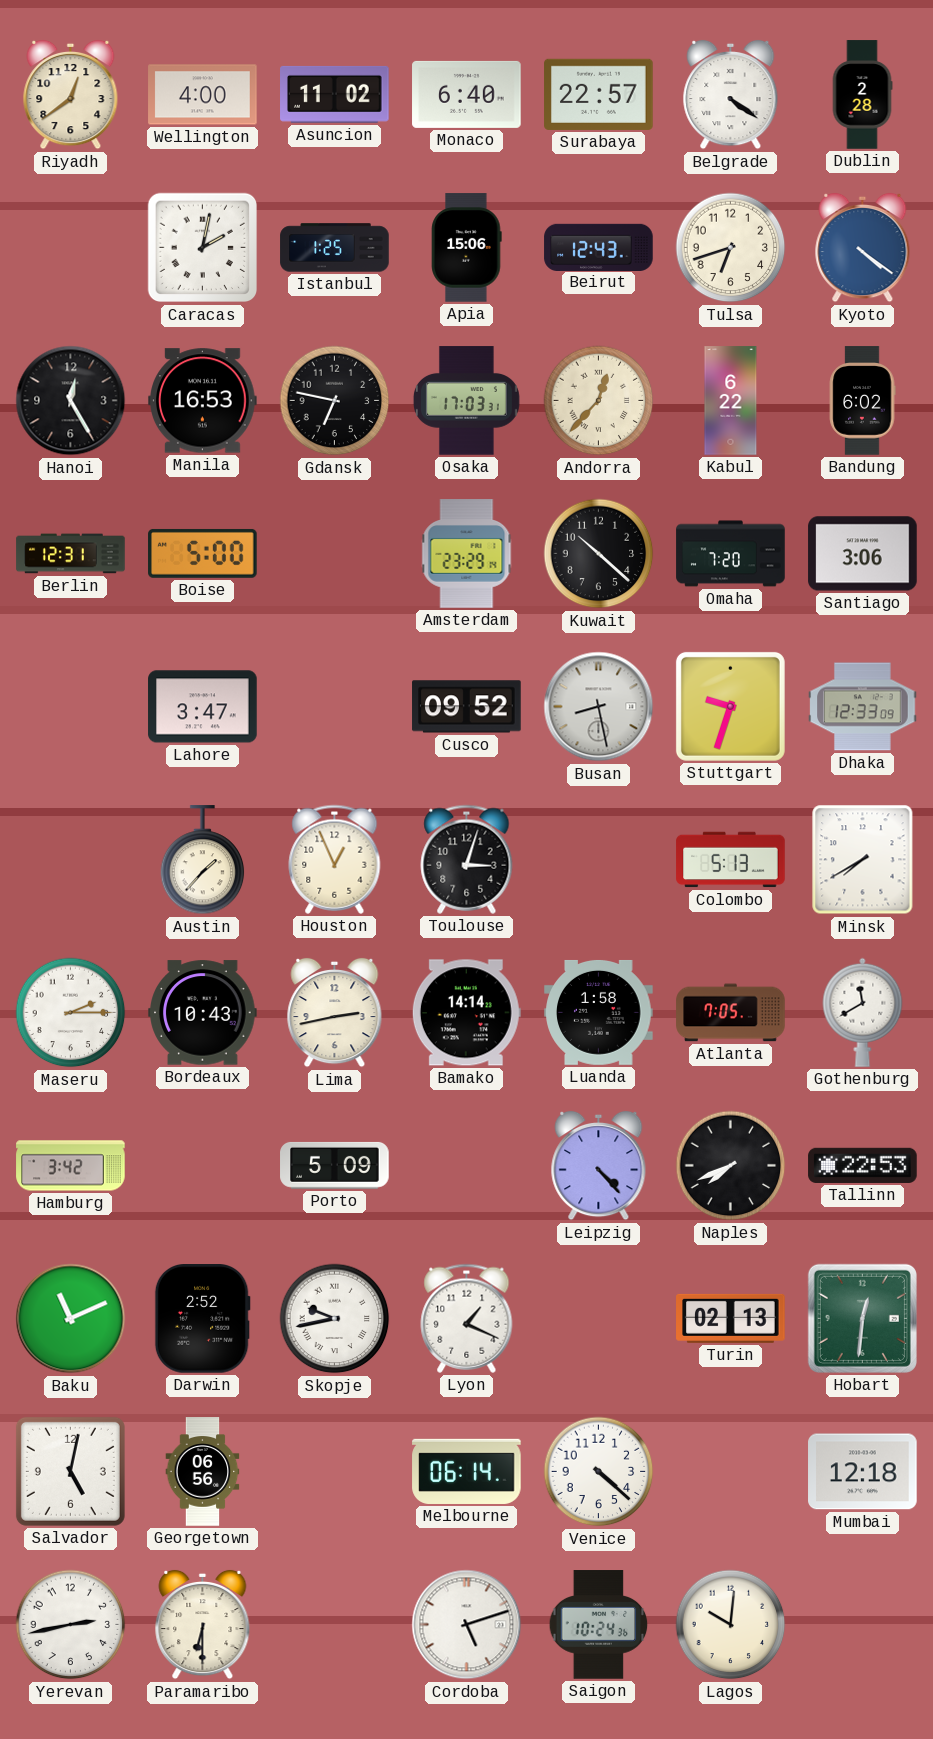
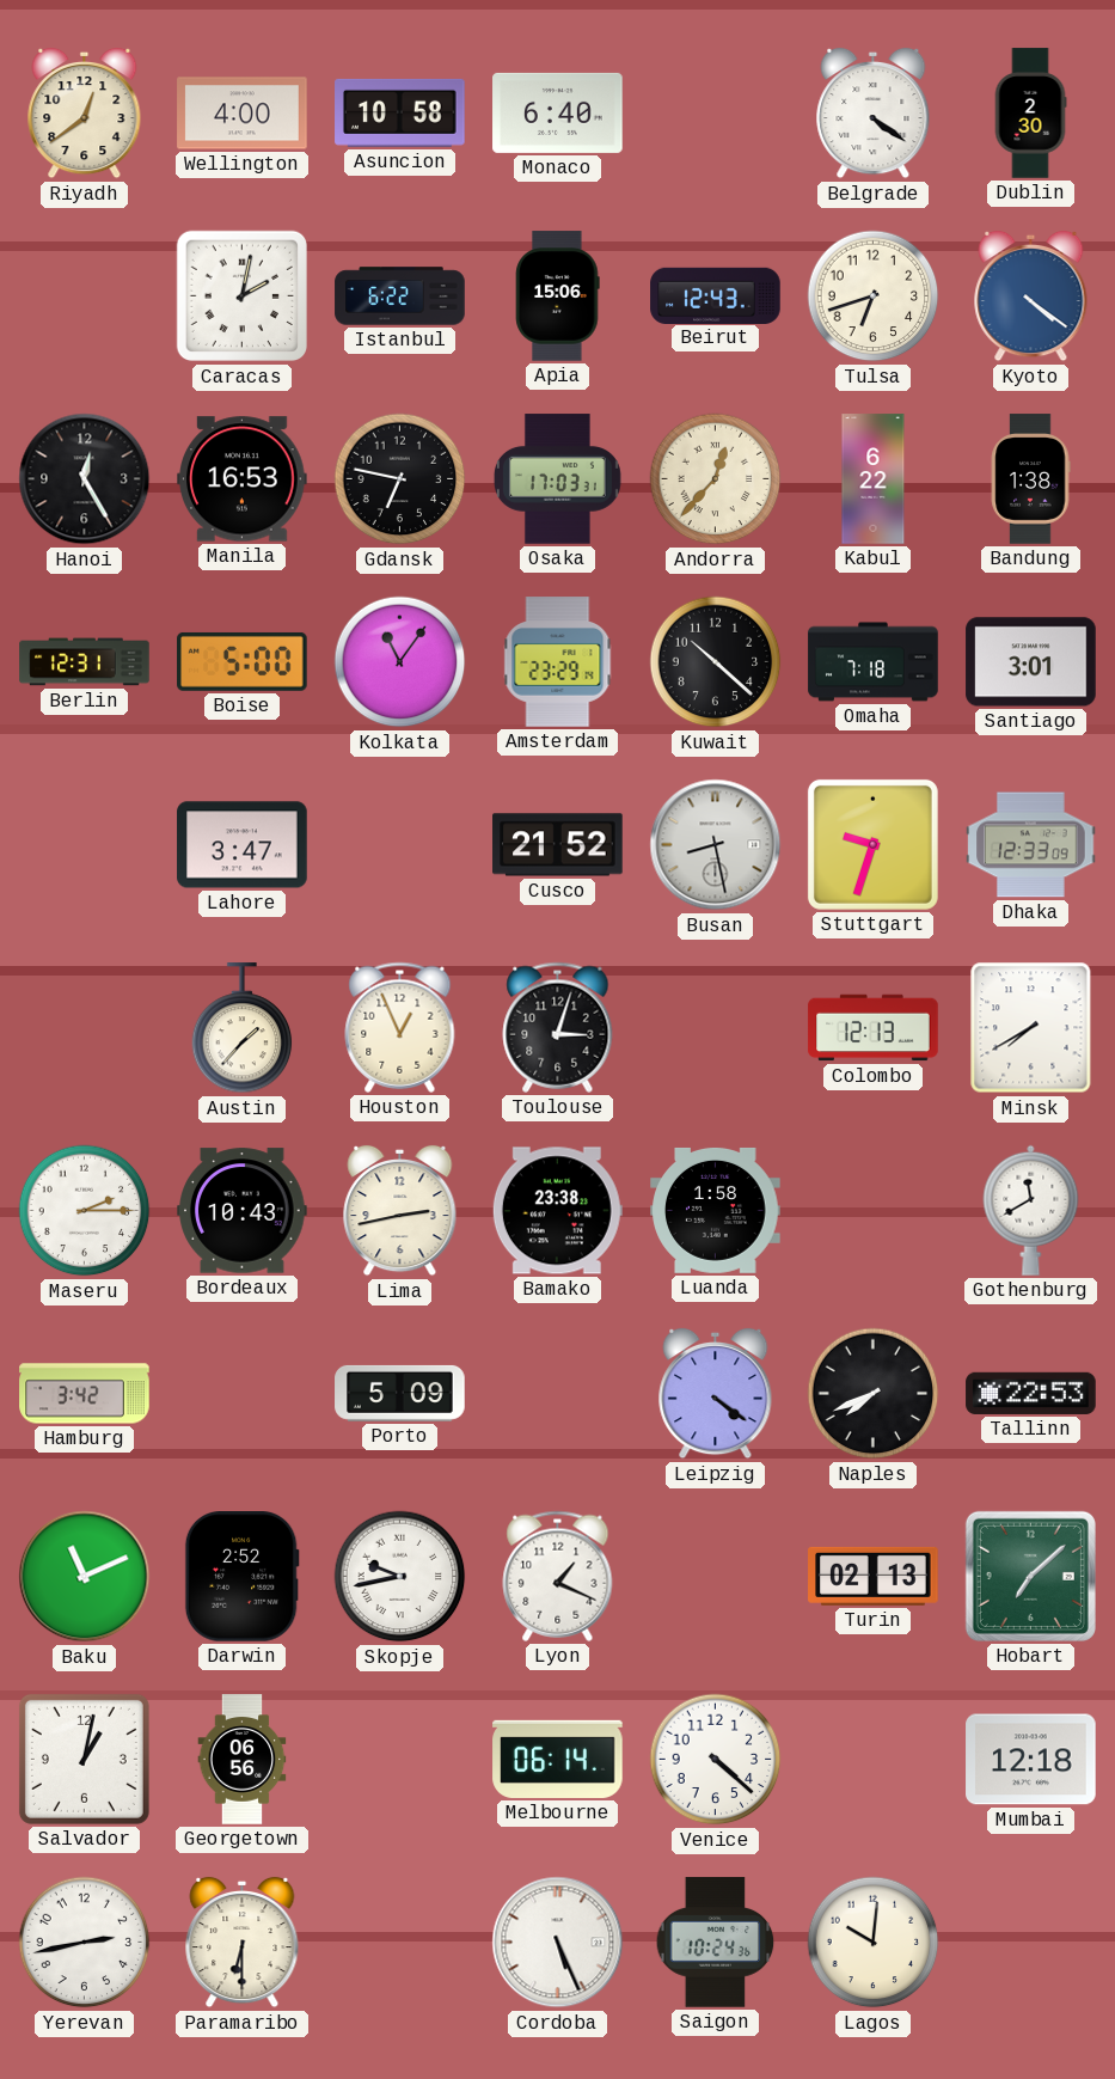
Asuncion: 11:02 -> 10:58 (400, 112)
Surabaya: 22:57 -> none (599, 94)
Dublin: 2:28 -> 2:30 (1030, 114)
Istanbul: 1:25 -> 6:22 (400, 296)
Bandung: 6:02 -> 1:38 (1030, 479)
Kolkata: none -> 11:06 (400, 662)
Omaha: 7:20 -> 7:18 (874, 662)
Santiago: 3:06 -> 3:01 (1031, 662)
Cusco: 09:52 -> 21:52 (558, 845)
Colombo: 5:13 -> 12:13 (874, 1028)
Bamako: 14:14 -> 23:38 (557, 1211)
Atlanta: 7:05 -> none (731, 1013)
Leipzig: 4:23 -> 4:21 (716, 1394)
Hobart: 12:31 -> 7:08 (1030, 1576)
Salvador: 5:02 -> 1:02 (84, 1759)
Cordoba: 5:12 -> 5:26 (558, 1943)
